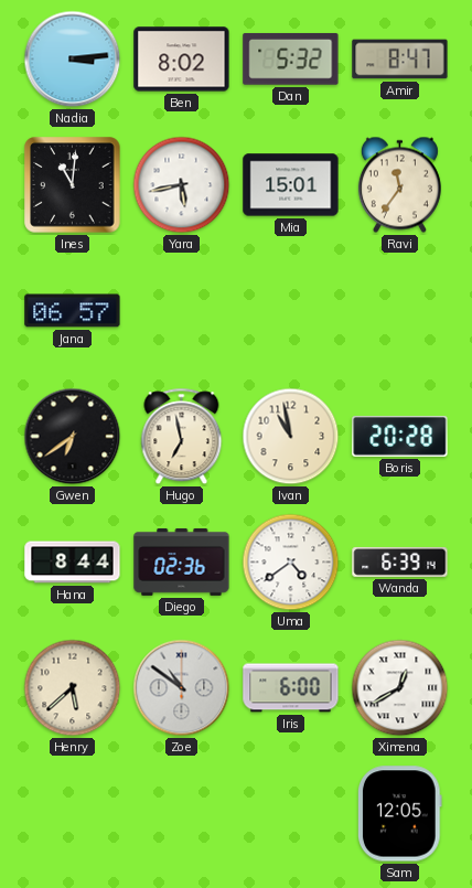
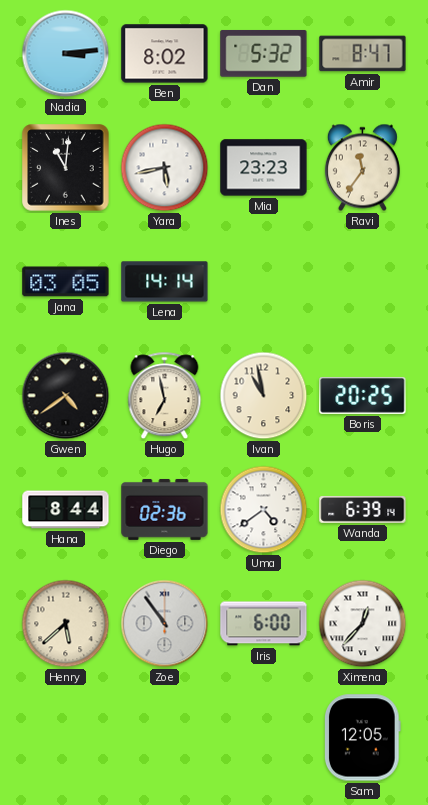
Mia: 15:01 -> 23:23 (264, 168)
Jana: 06:57 -> 03:05 (66, 282)
Lena: none -> 14:14 (165, 282)
Gwen: 6:39 -> 4:39 (66, 396)
Boris: 20:28 -> 20:25 (363, 395)
Zoe: 10:51 -> 10:54 (165, 624)
Ximena: 12:40 -> 12:37 (363, 624)
